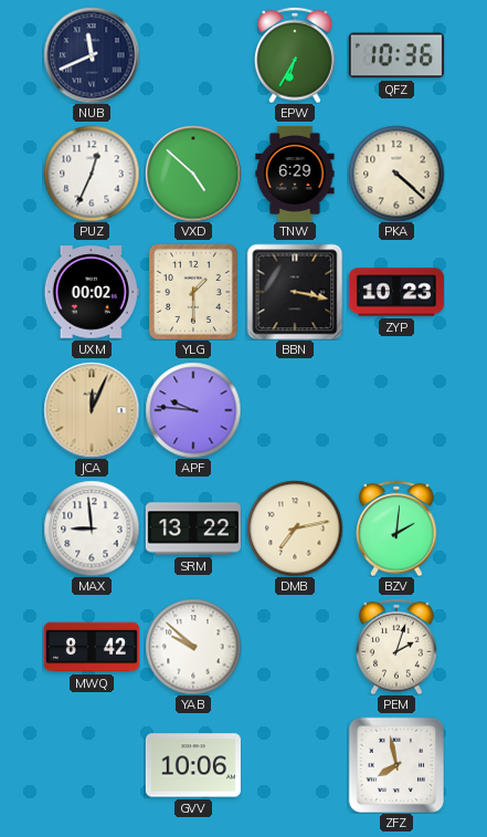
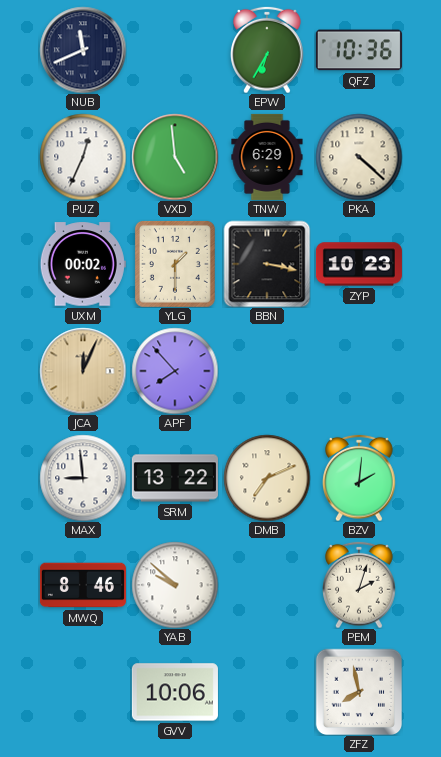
VXD: 4:52 -> 4:59 (175, 157)
APF: 9:46 -> 7:53 (175, 371)
DMB: 7:13 -> 7:11 (267, 478)
MWQ: 8:42 -> 8:46 (83, 585)
